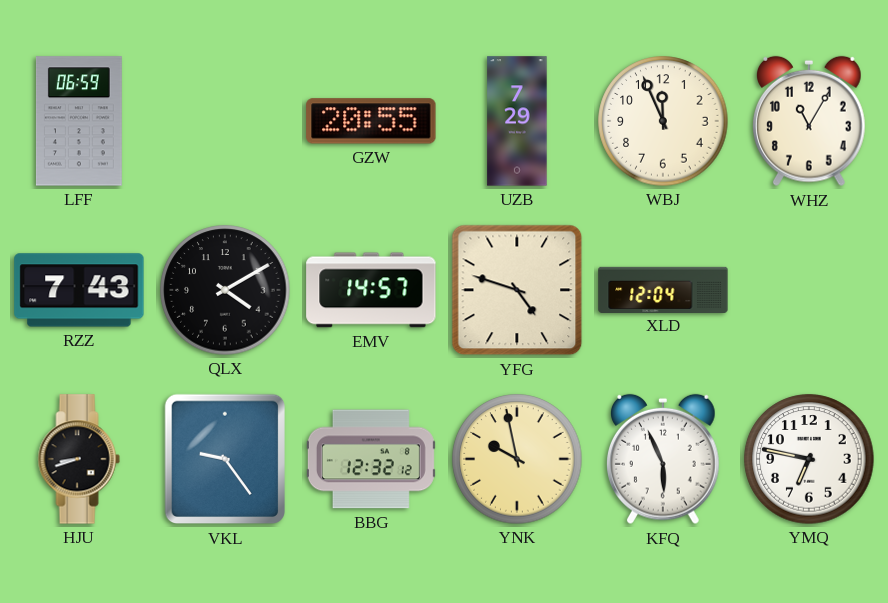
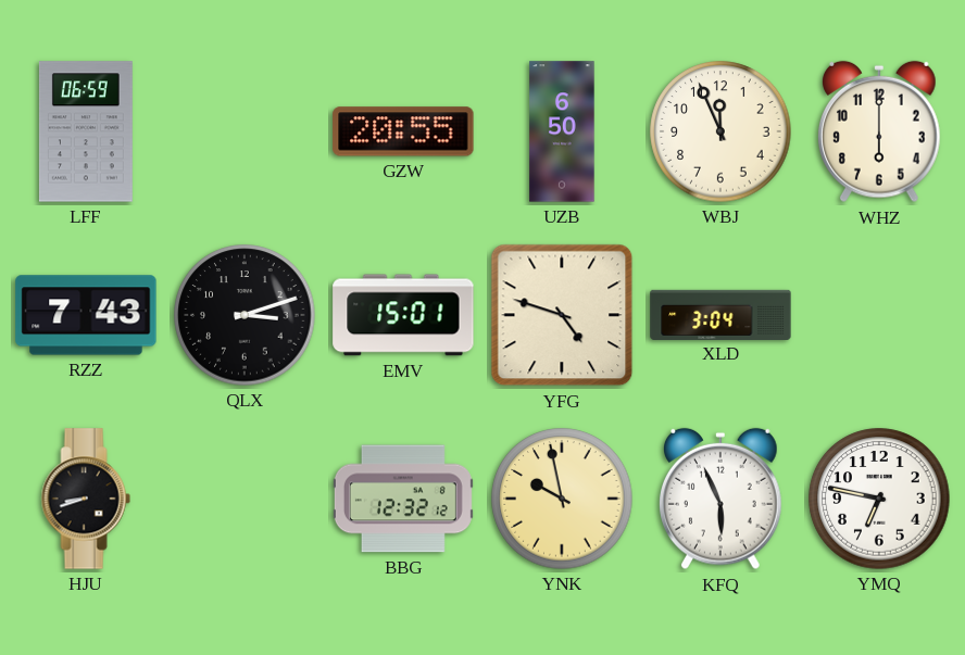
UZB: 7:29 -> 6:50 (562, 131)
WHZ: 11:05 -> 6:00 (880, 131)
QLX: 4:10 -> 3:12 (245, 315)
EMV: 14:57 -> 15:01 (403, 315)
XLD: 12:04 -> 3:04 (720, 314)
VKL: 9:24 -> none (224, 459)
